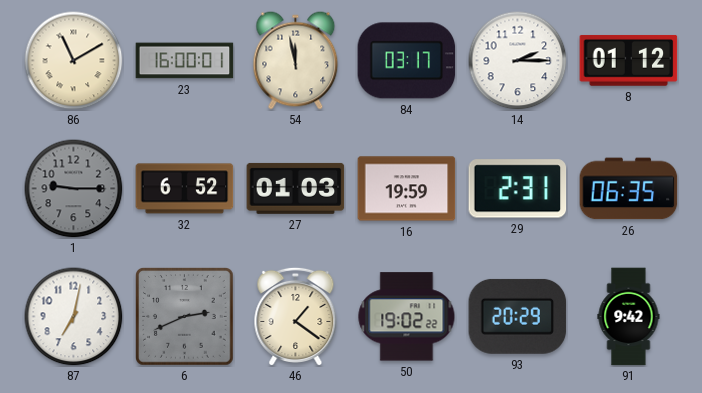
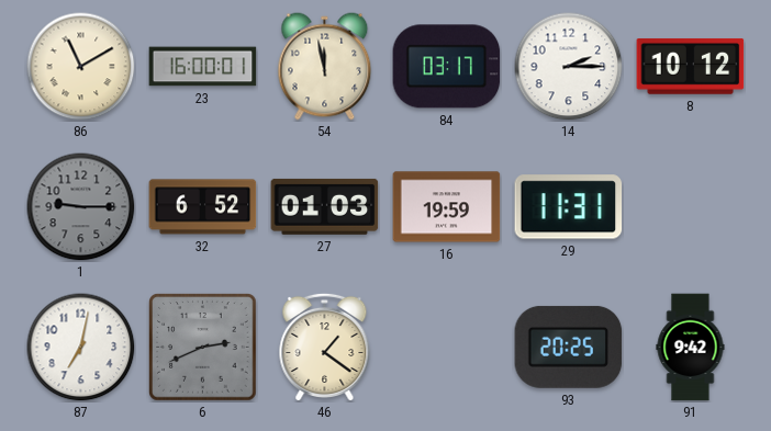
8: 01:12 -> 10:12 (691, 66)
29: 2:31 -> 11:31 (569, 207)
26: 06:35 -> none (629, 189)
50: 19:02 -> none (407, 317)
93: 20:29 -> 20:25 (569, 347)
